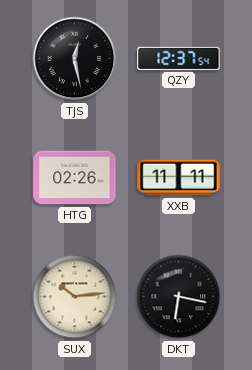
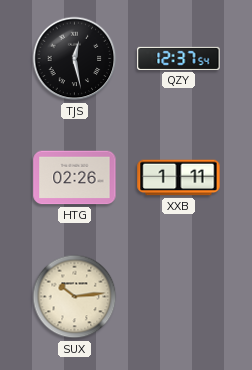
XXB: 11:11 -> 1:11 (179, 178)
DKT: 6:17 -> none (179, 297)
